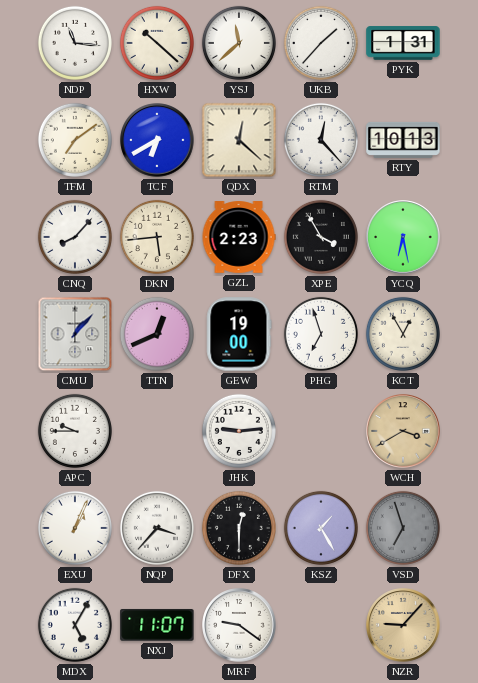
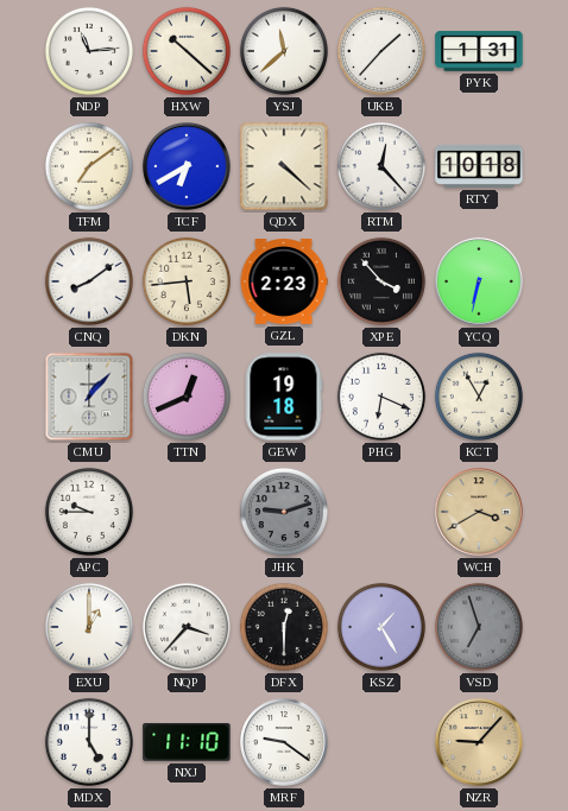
NDP: 11:16 -> 11:14 (89, 51)
QDX: 12:22 -> 4:22 (284, 166)
RTY: 10:13 -> 10:18 (479, 166)
CNQ: 8:07 -> 8:09 (89, 281)
XPE: 3:55 -> 3:53 (381, 281)
YCQ: 6:28 -> 6:32 (479, 281)
GEW: 19:00 -> 19:18 (284, 397)
PHG: 6:57 -> 6:19 (381, 397)
JHK: 9:14 -> 9:12 (284, 512)
JHK dial: white -> grey (284, 512)
EXU: 1:04 -> 1:00 (89, 627)
MDX: 5:05 -> 5:00 (89, 742)
NXJ: 11:07 -> 11:10 (187, 742)
